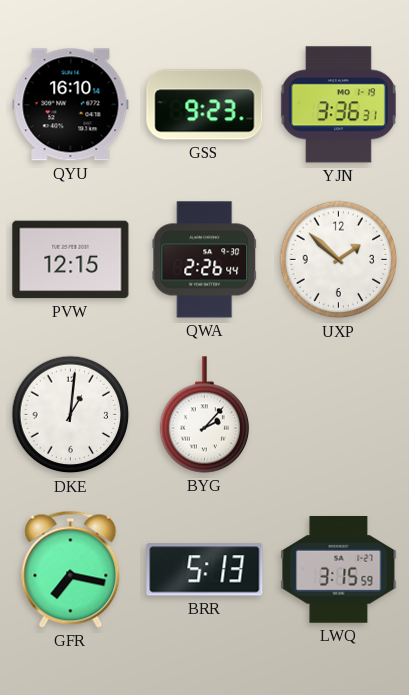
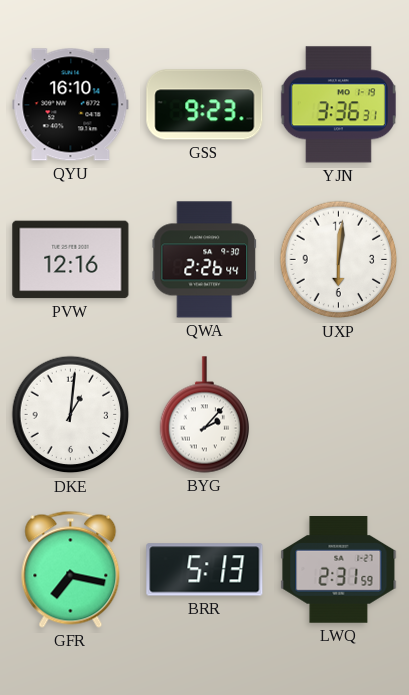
PVW: 12:15 -> 12:16 (71, 260)
UXP: 1:52 -> 6:01 (339, 260)
LWQ: 3:15 -> 2:31 (339, 570)
